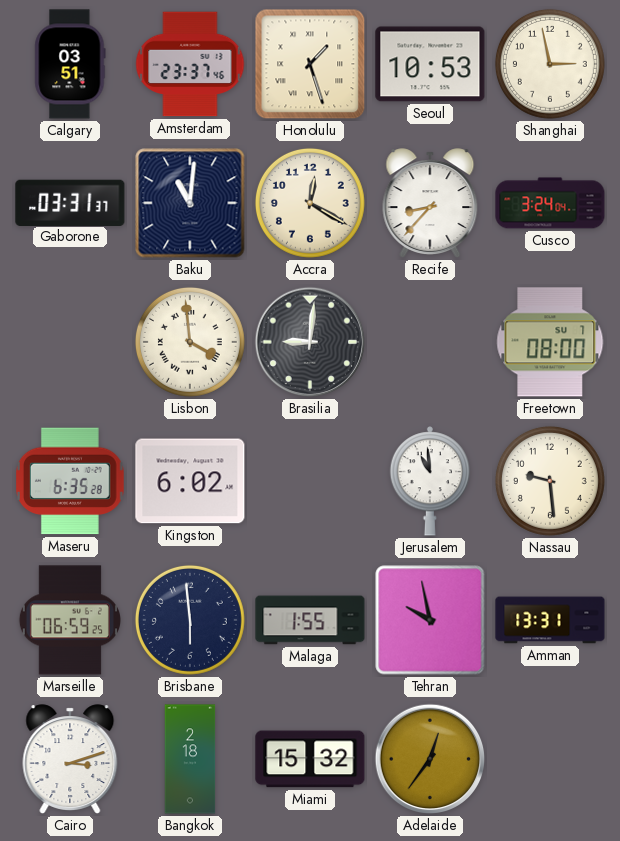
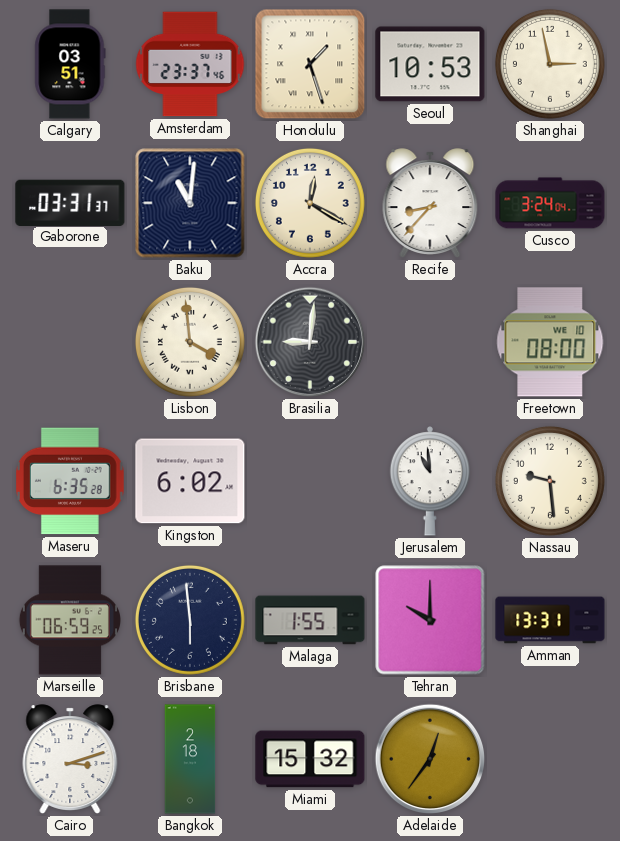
Freetown date: SU 7 -> WE 10 (550, 342)
Tehran: 9:58 -> 10:00 (430, 620)
